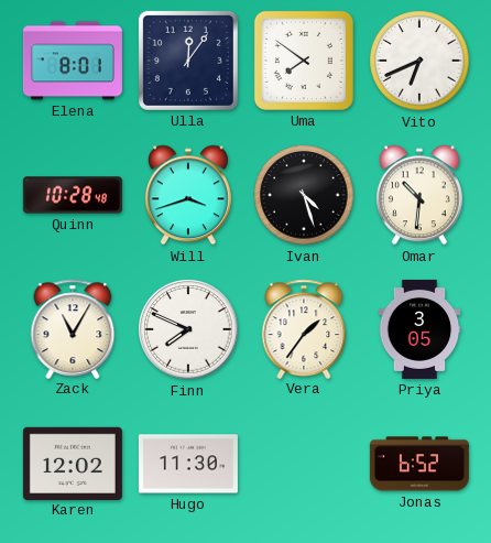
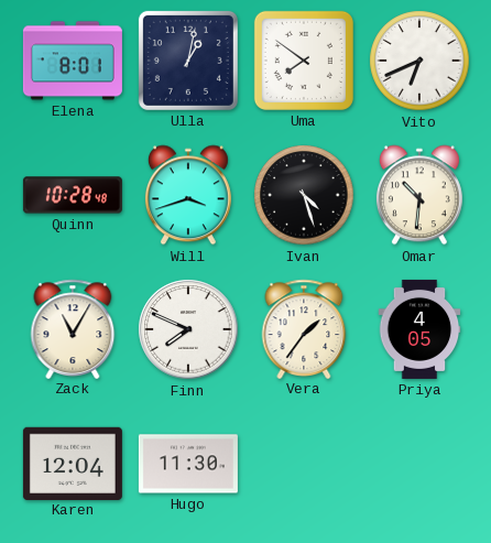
Ulla: 12:06 -> 1:02 (188, 61)
Priya: 3:05 -> 4:05 (419, 329)
Karen: 12:02 -> 12:04 (73, 463)
Jonas: 6:52 -> none (419, 464)
